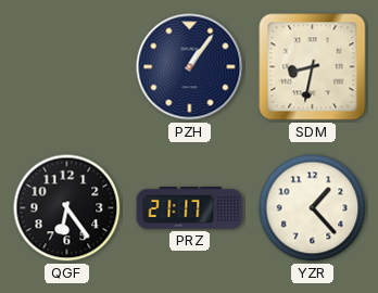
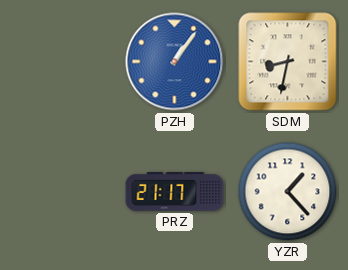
PZH dial: navy -> blue (175, 62)
QGF: 6:24 -> none (67, 208)
